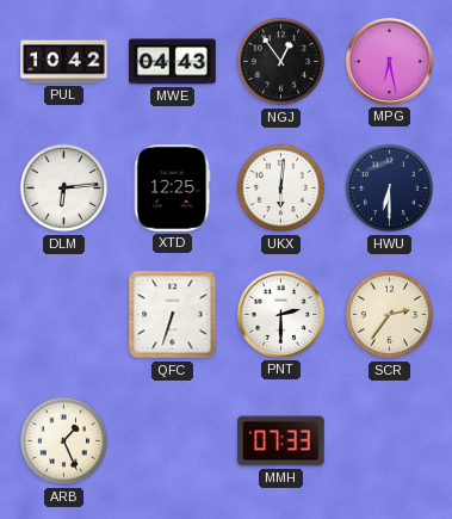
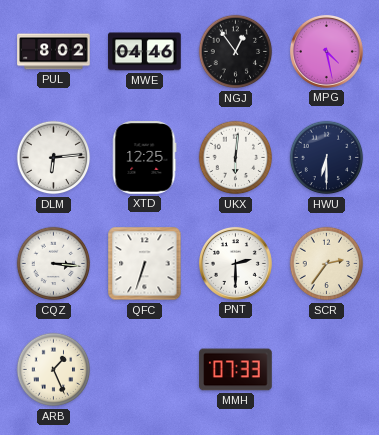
PUL: 10:42 -> 8:02 (54, 52)
MWE: 04:43 -> 04:46 (145, 52)
MPG: 6:28 -> 4:28 (326, 51)
CQZ: none -> 3:16 (54, 264)
